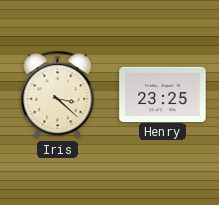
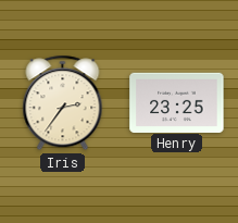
Iris: 3:22 -> 2:36 (63, 103)
